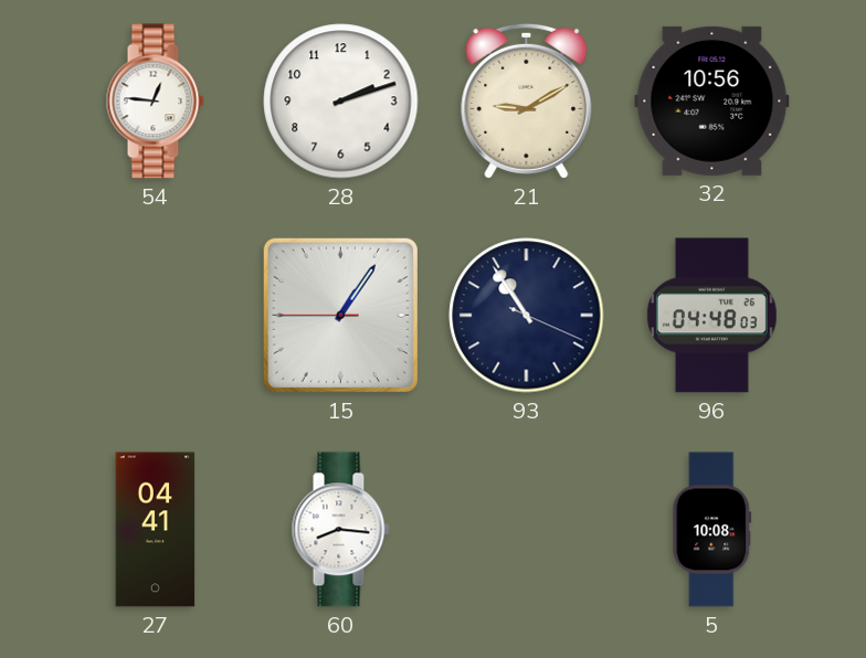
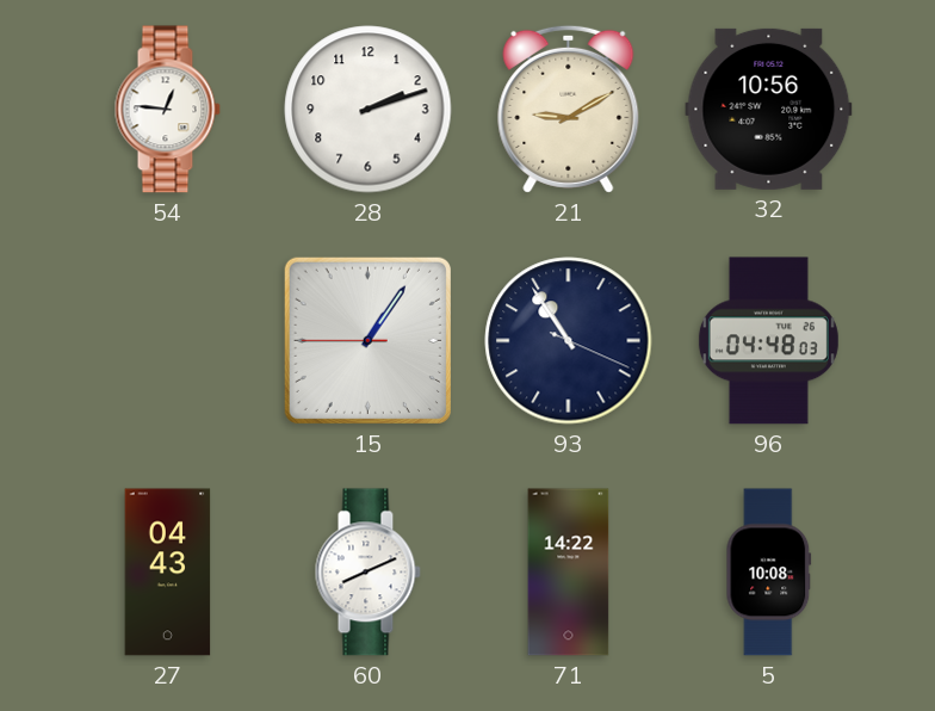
27: 04:41 -> 04:43 (168, 573)
60: 8:16 -> 8:11 (367, 573)
71: none -> 14:22 (569, 573)
